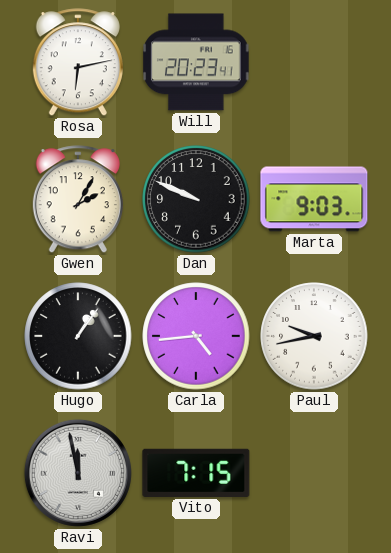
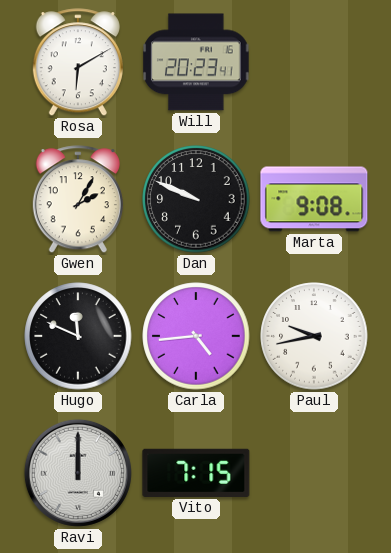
Rosa: 6:13 -> 6:10 (78, 63)
Marta: 9:03 -> 9:08 (314, 199)
Hugo: 1:06 -> 11:49 (78, 336)
Ravi: 11:58 -> 12:00 (78, 473)
